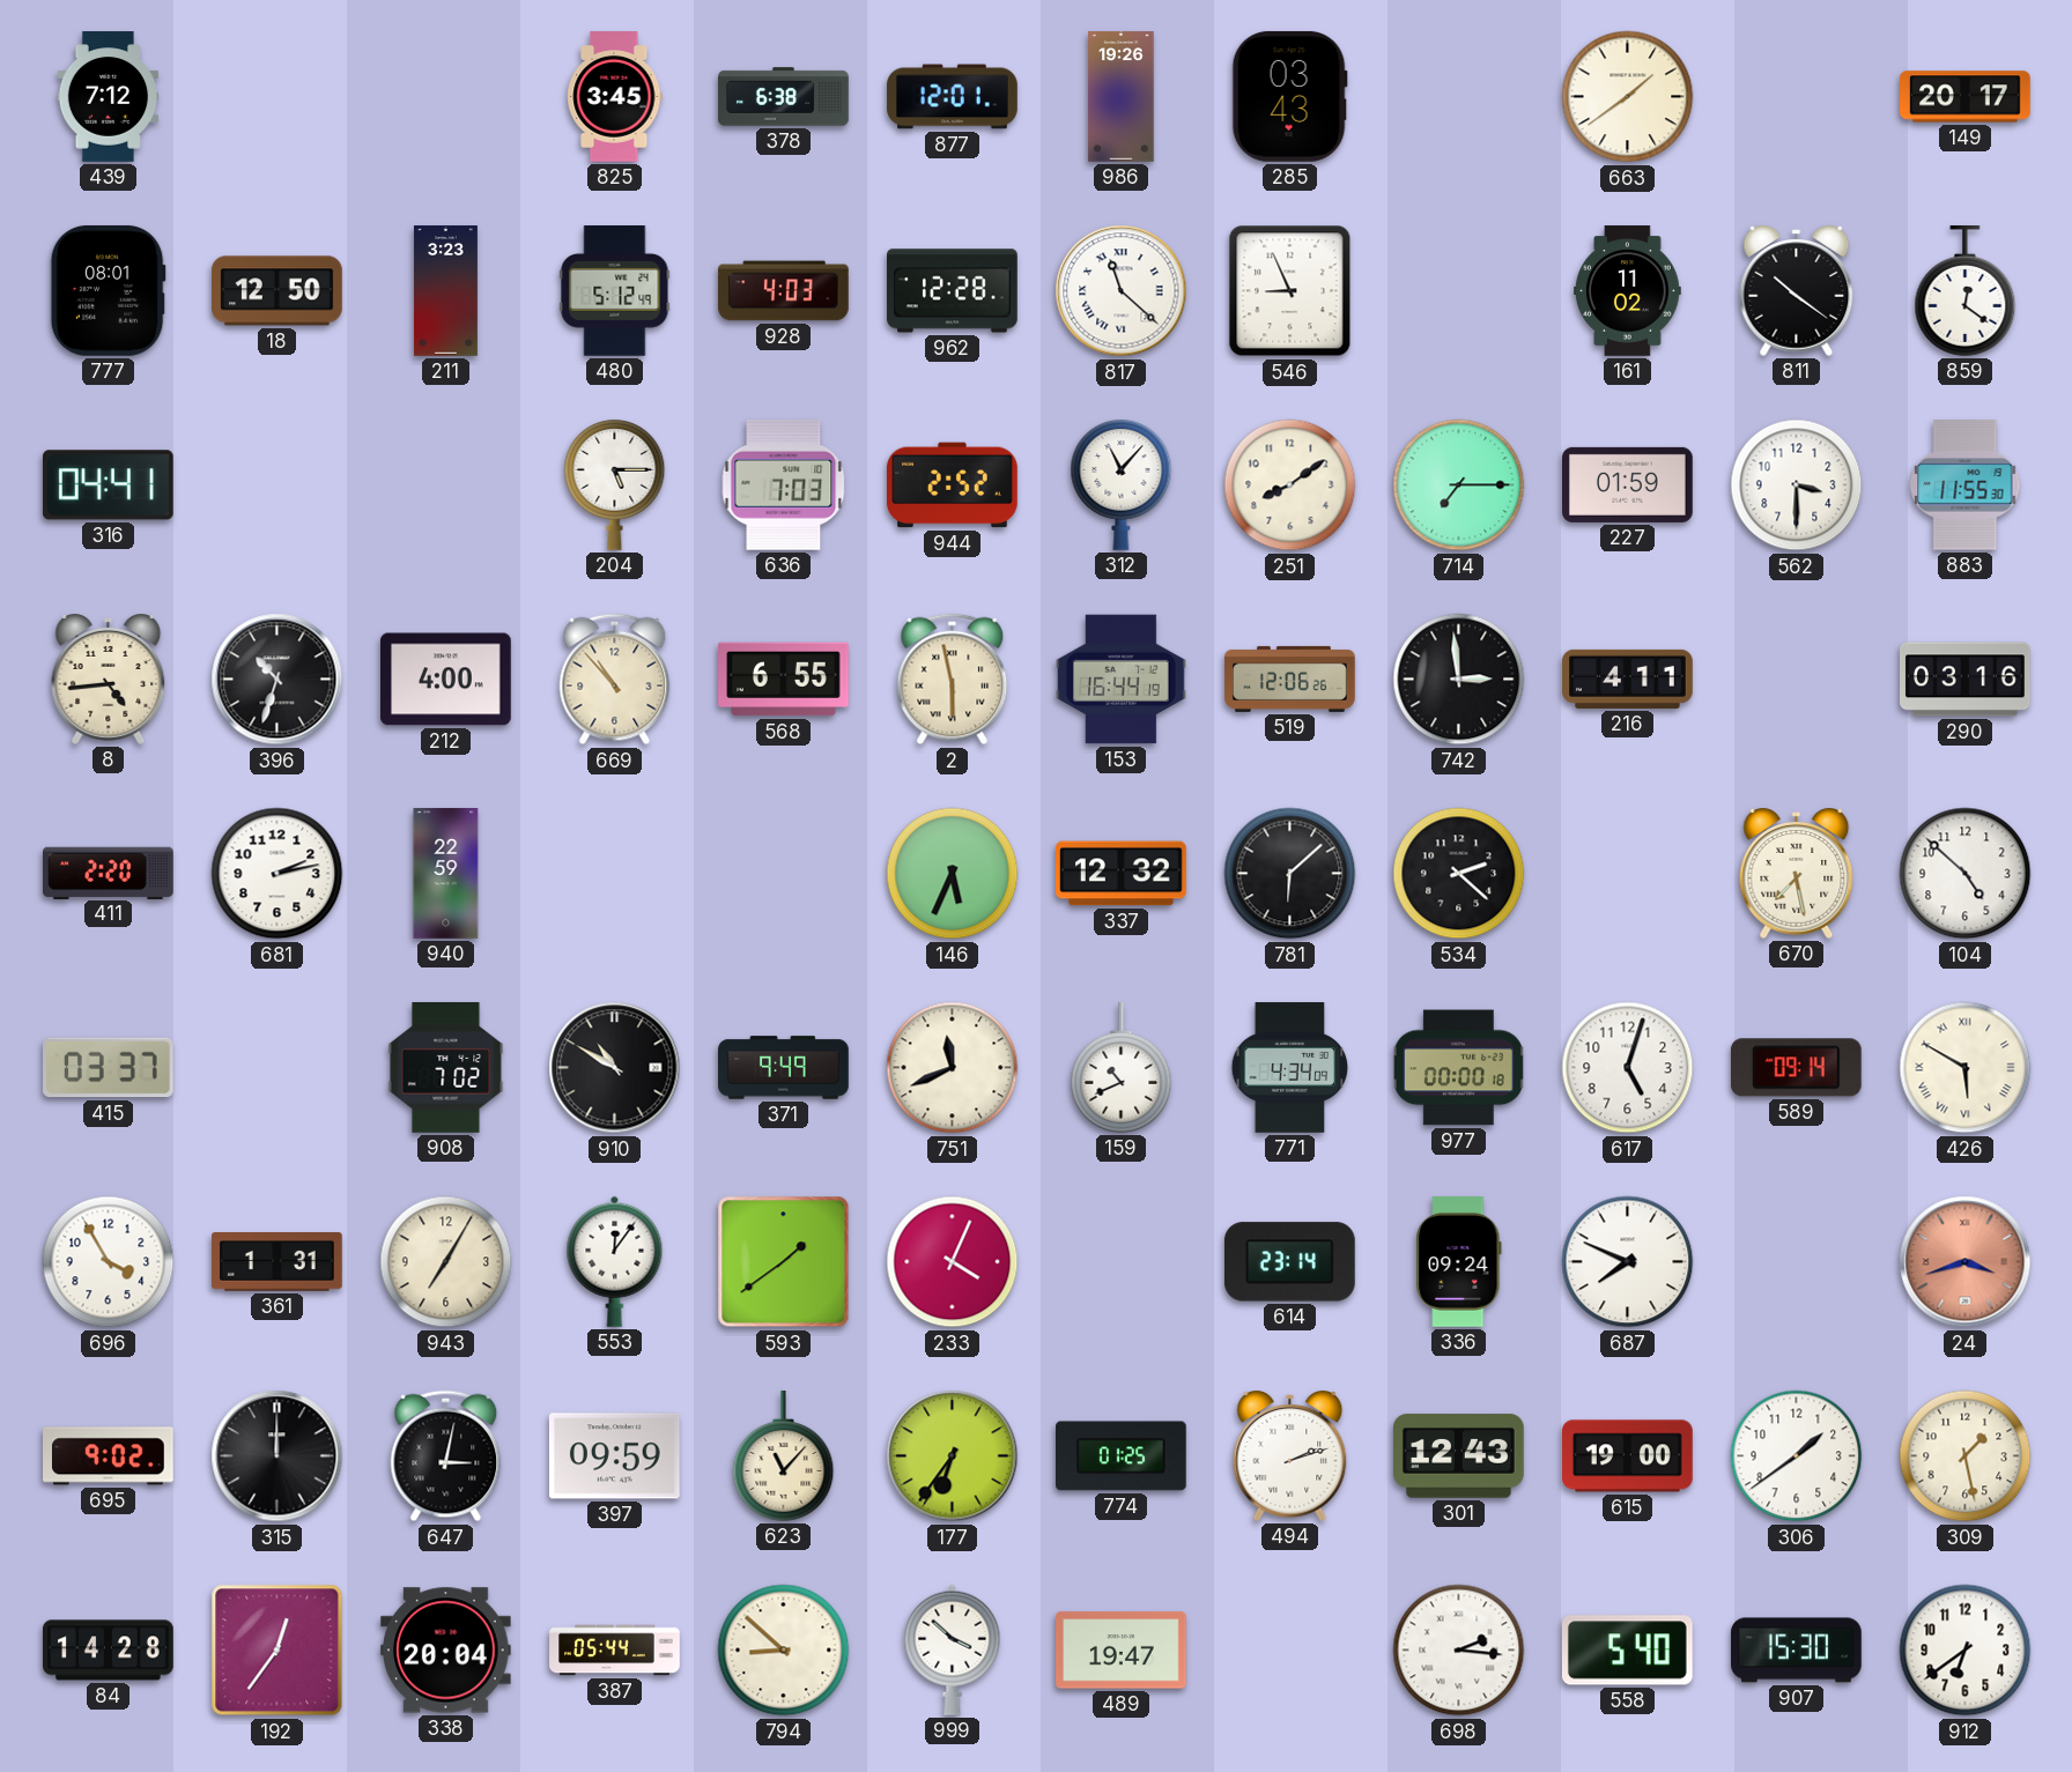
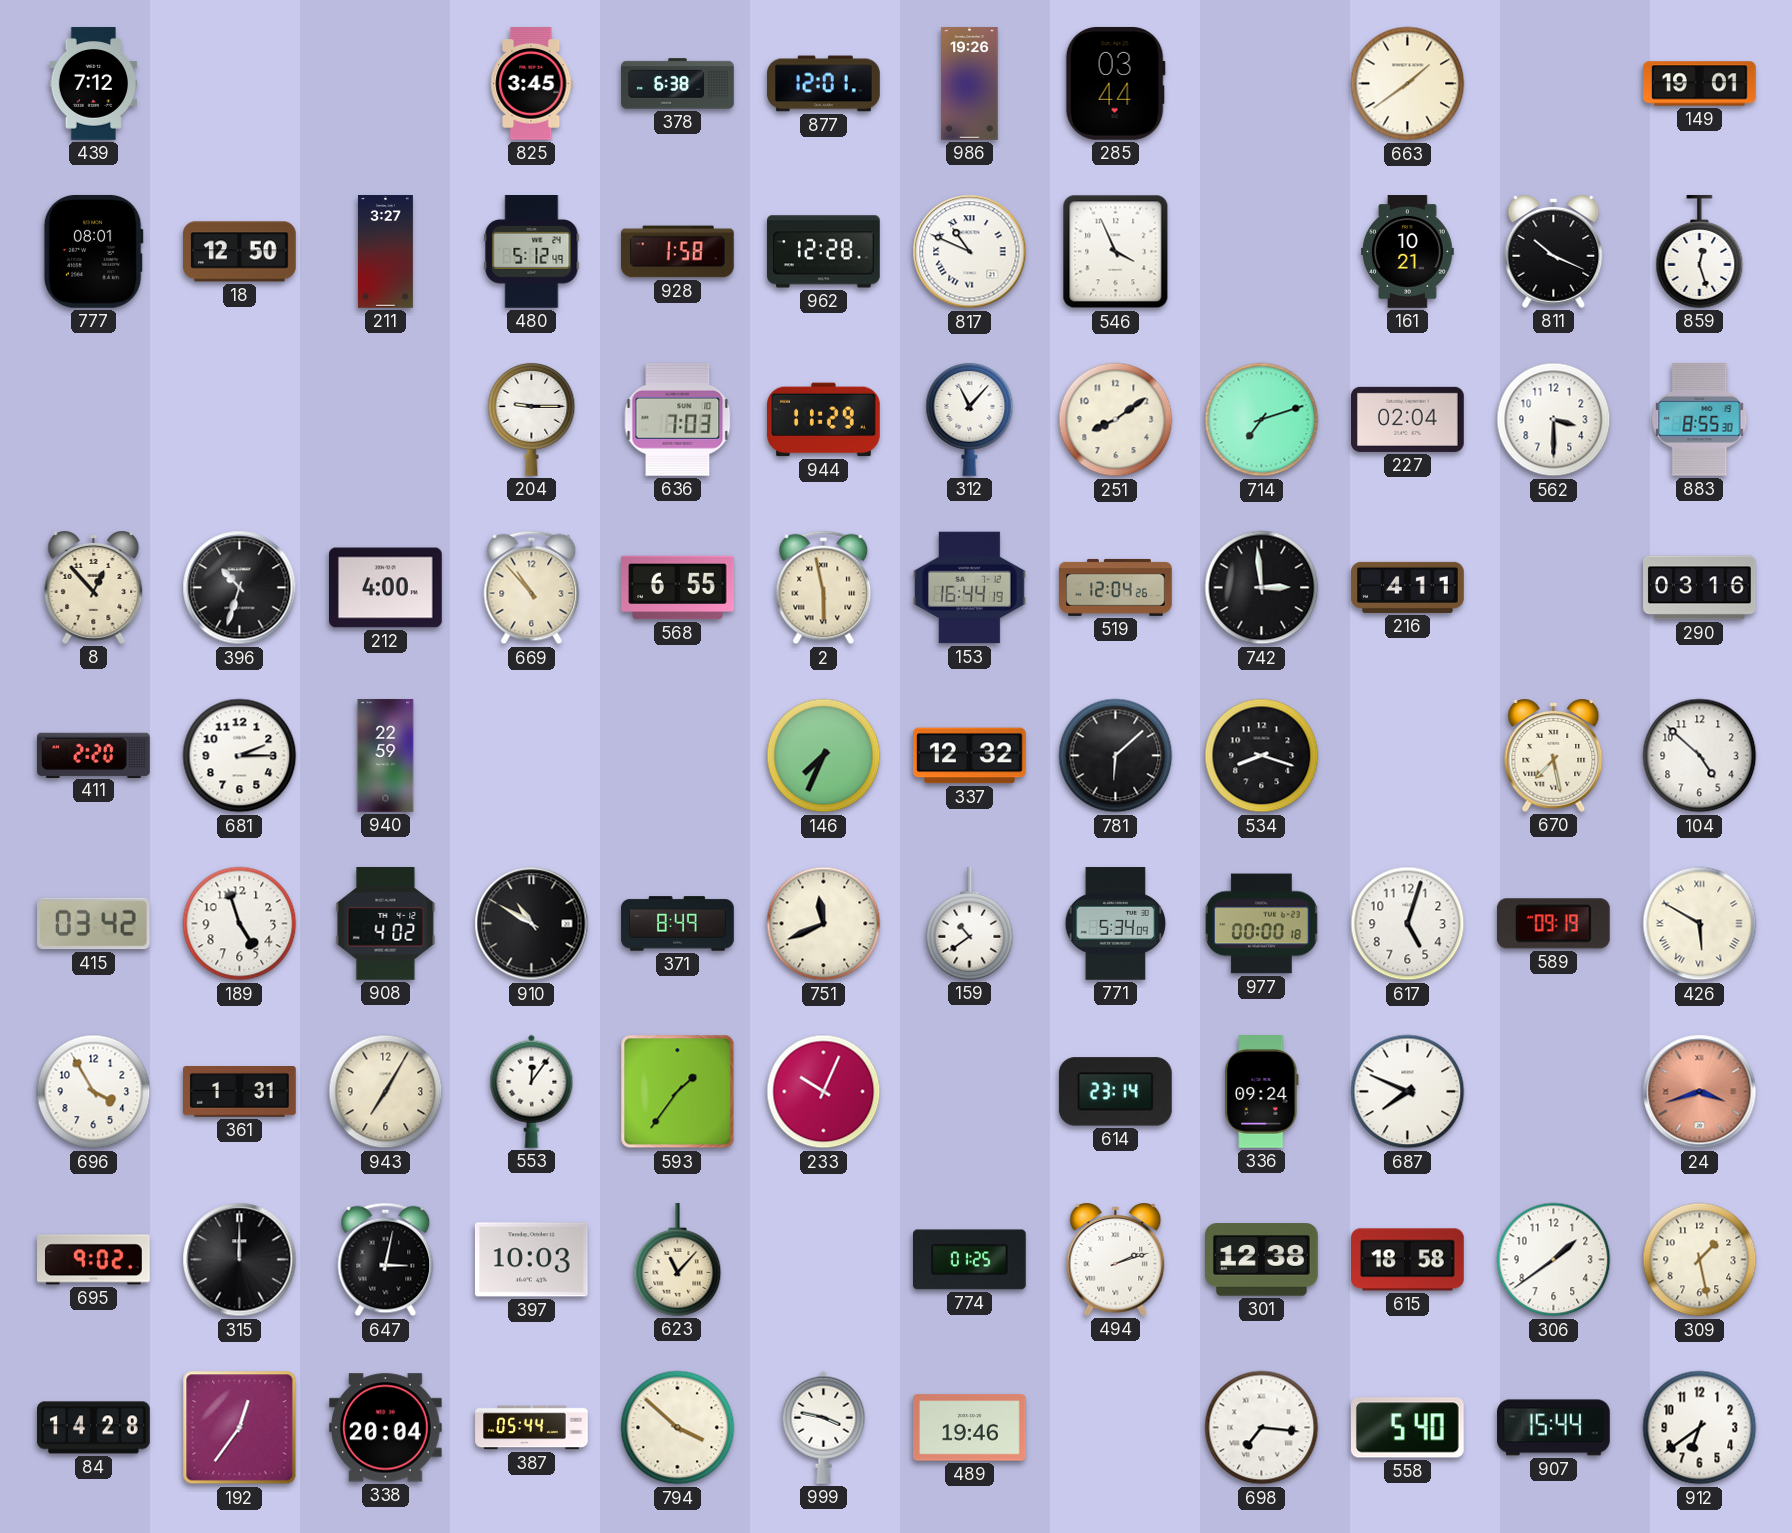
285: 03:43 -> 03:44 (1115, 83)
149: 20:17 -> 19:01 (1700, 84)
211: 3:23 -> 3:27 (385, 252)
928: 4:03 -> 1:58 (678, 252)
817: 11:22 -> 10:49 (970, 252)
546: 8:56 -> 3:56 (1116, 252)
161: 11:02 -> 10:21 (1408, 252)
811: 10:21 -> 10:19 (1554, 251)
859: 12:21 -> 12:27 (1700, 252)
316: 04:41 -> none (108, 485)
204: 5:15 -> 9:15 (532, 420)
944: 2:52 -> 11:29 (824, 420)
714: 7:15 -> 7:12 (1262, 420)
227: 01:59 -> 02:04 (1408, 419)
883: 11:55 -> 8:55 (1700, 420)
8: 4:44 -> 12:53 (94, 587)
519: 12:06 -> 12:04 (1116, 587)
681: 2:13 -> 2:15 (240, 756)
146: 5:34 -> 7:34 (824, 756)
534: 2:22 -> 8:18 (1262, 756)
415: 03:37 -> 03:42 (94, 924)
189: none -> 4:57 (240, 924)
908: 7:02 -> 4:02 (386, 924)
371: 9:49 -> 8:49 (678, 924)
159: 10:41 -> 10:39 (970, 924)
771: 4:34 -> 5:34 (1116, 924)
589: 09:14 -> 09:19 (1553, 924)
593: 1:39 -> 1:36 (678, 1092)
233: 4:04 -> 10:04 (824, 1092)
397: 09:59 -> 10:03 (531, 1260)
177: 6:36 -> none (953, 1456)
301: 12:43 -> 12:38 (1262, 1260)
615: 19:00 -> 18:58 (1408, 1260)
794: 8:52 -> 3:52 (678, 1428)
999: 3:52 -> 3:47 (824, 1427)
489: 19:47 -> 19:46 (970, 1428)
698: 2:16 -> 7:16 (1262, 1428)
907: 15:30 -> 15:44 (1554, 1428)
